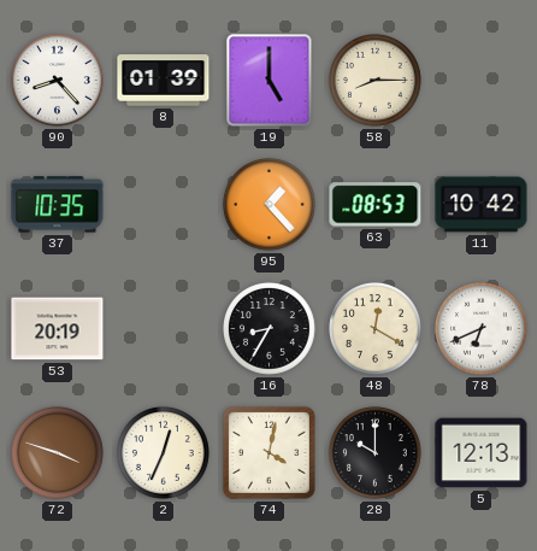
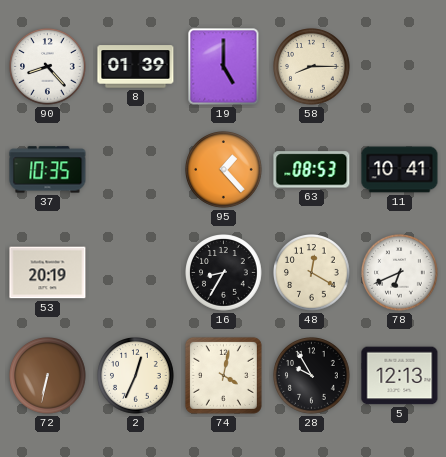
11: 10:42 -> 10:41 (400, 170)
72: 3:48 -> 6:32 (48, 376)
28: 10:00 -> 9:55 (312, 376)
